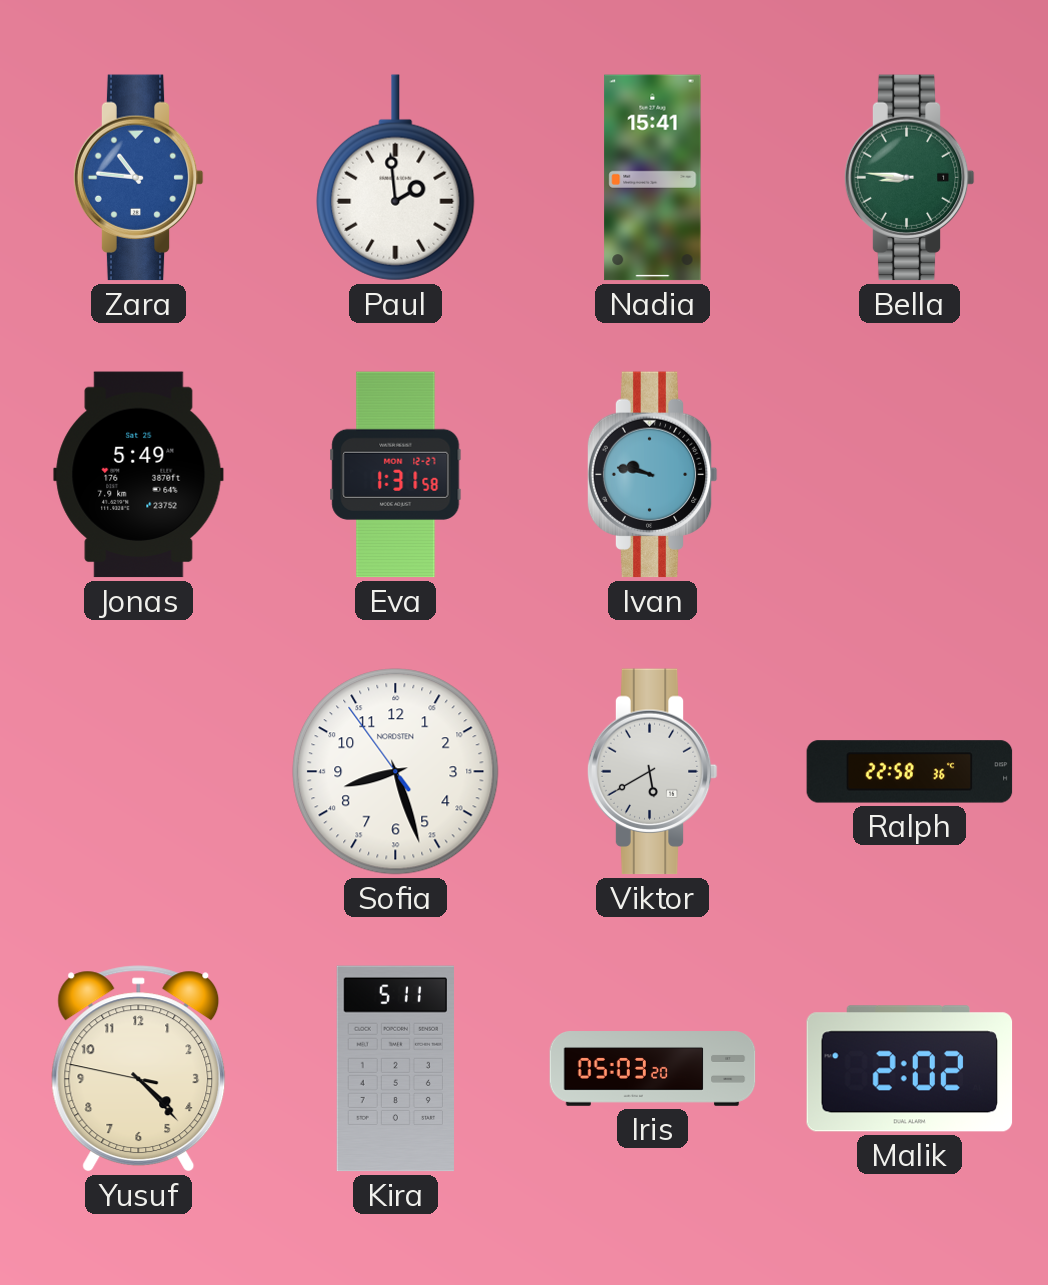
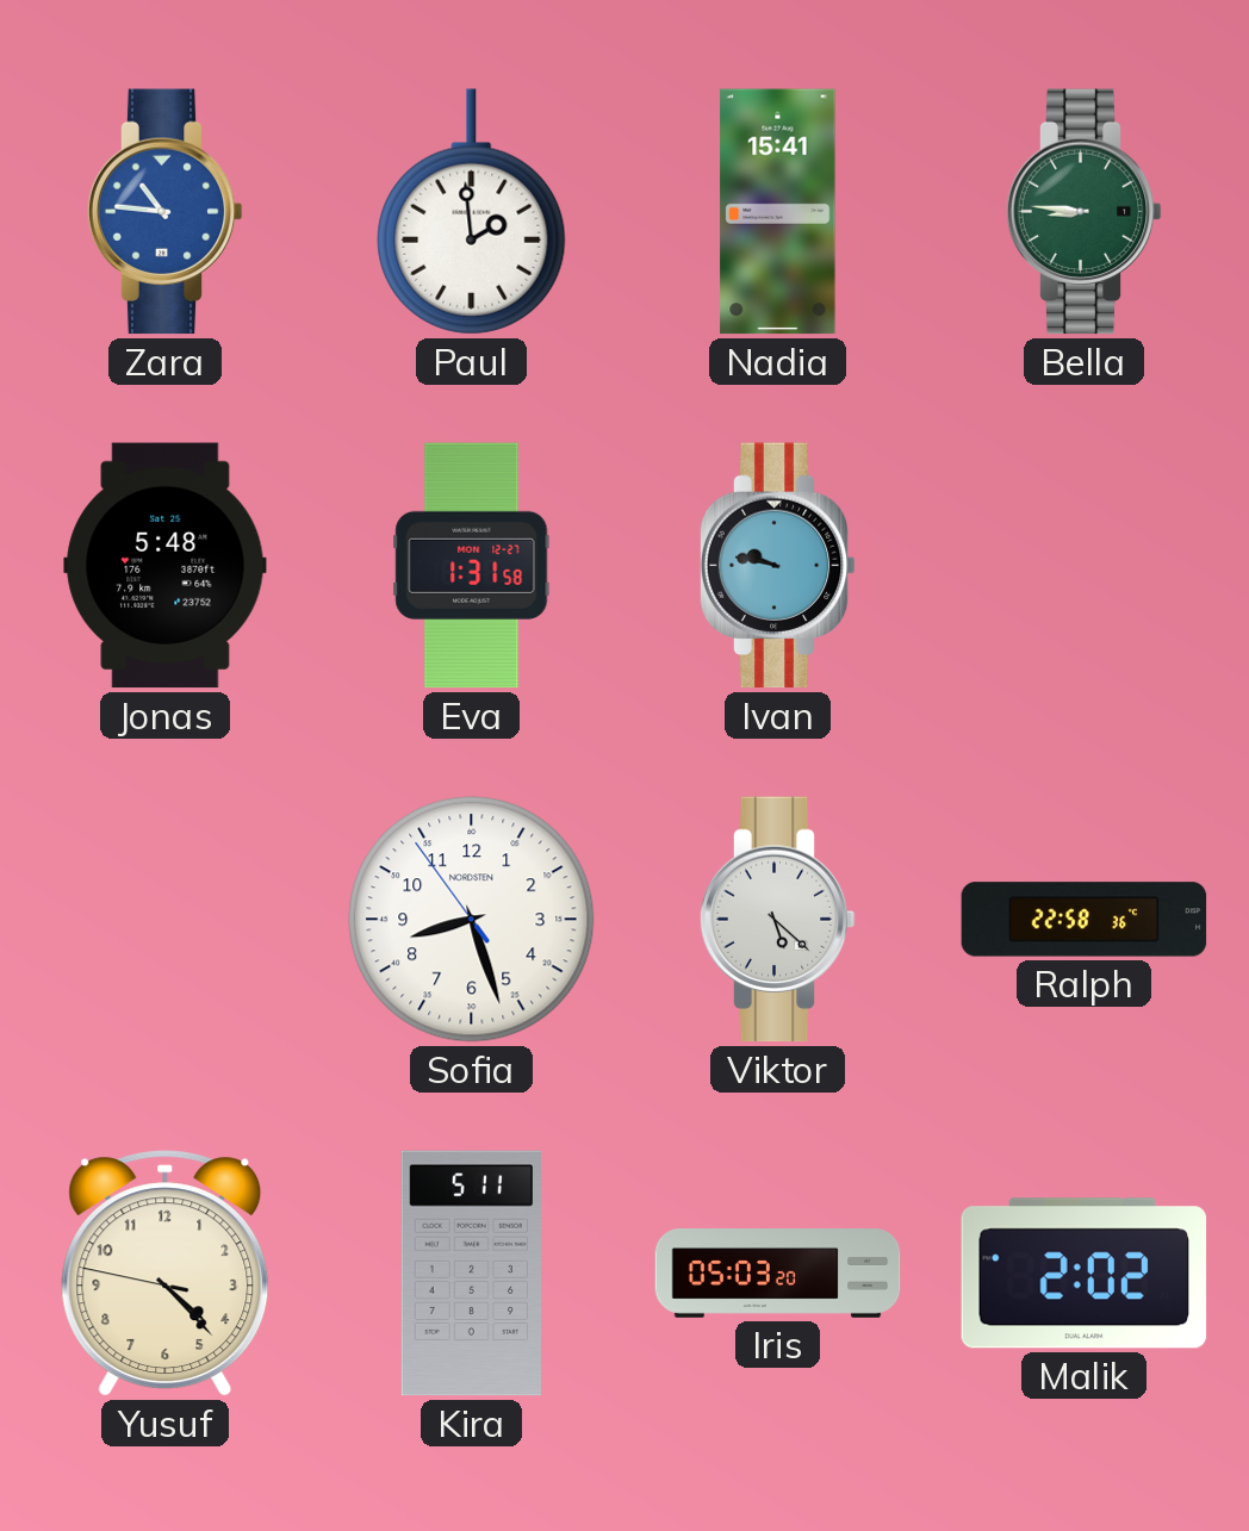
Jonas: 5:49 -> 5:48 (166, 566)
Viktor: 5:40 -> 5:22 (777, 920)
